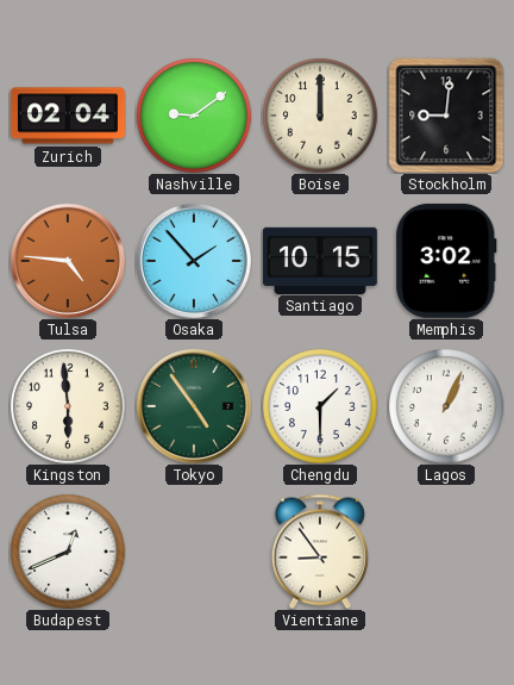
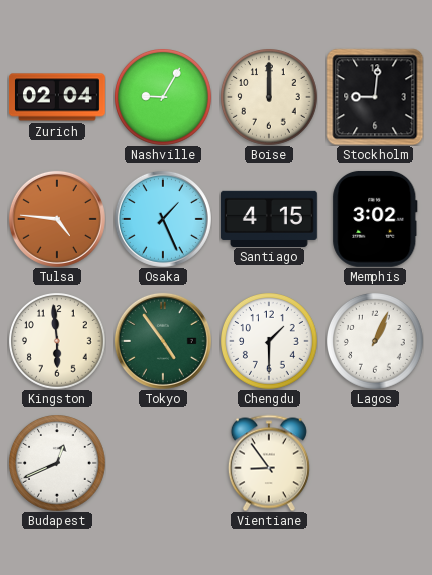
Nashville: 9:09 -> 9:05 (163, 97)
Osaka: 1:53 -> 1:26 (163, 219)
Santiago: 10:15 -> 4:15 (269, 218)
